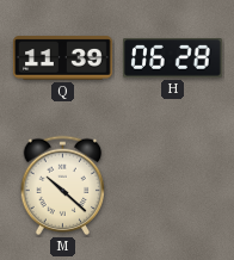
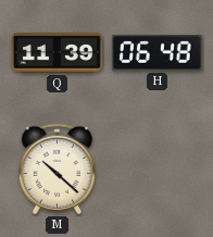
H: 06:28 -> 06:48 (158, 53)
